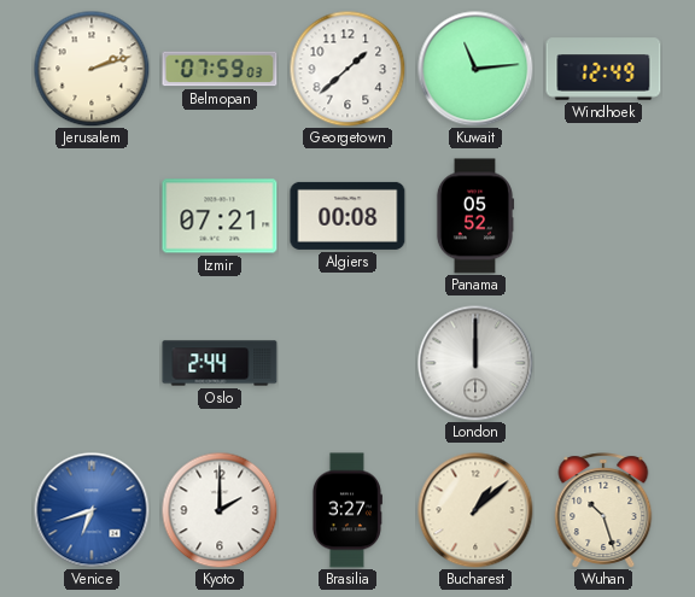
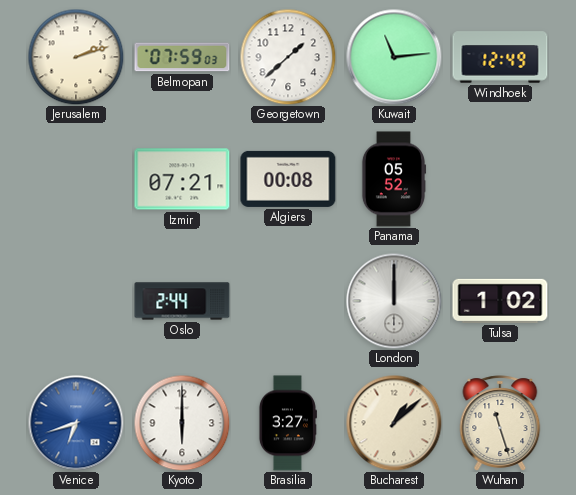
Tulsa: none -> 1:02 (500, 301)
Kyoto: 2:00 -> 6:00 (182, 423)
Wuhan: 10:27 -> 11:27 (500, 423)
